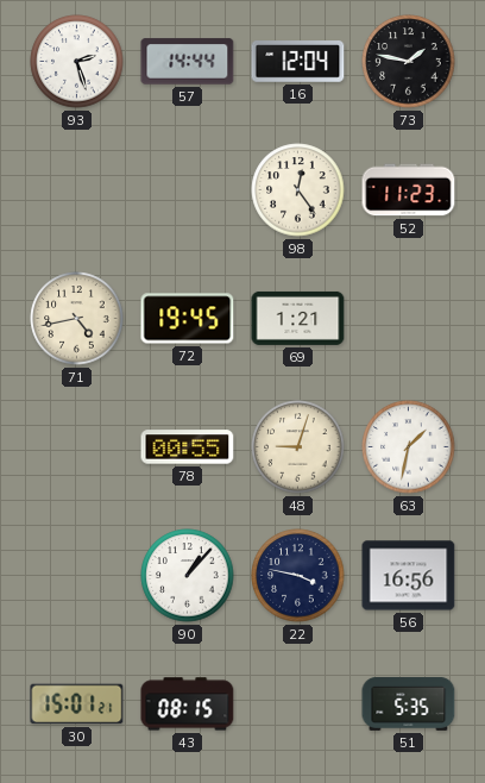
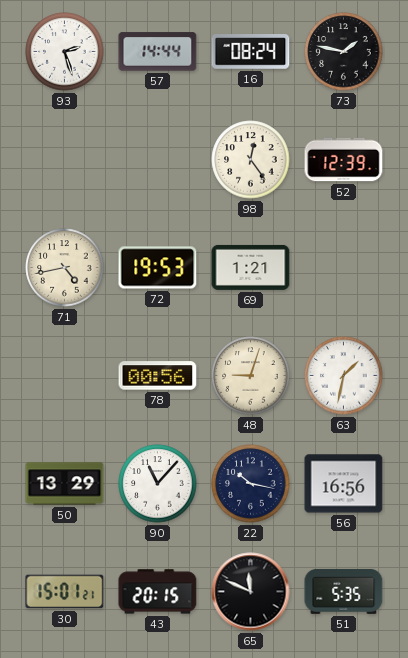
16: 12:04 -> 08:24 (251, 52)
52: 11:23 -> 12:39 (344, 160)
72: 19:45 -> 19:53 (158, 268)
78: 00:55 -> 00:56 (158, 376)
50: none -> 13:29 (65, 484)
90: 1:07 -> 11:07 (158, 484)
22: 3:47 -> 10:17 (251, 484)
43: 08:15 -> 20:15 (158, 592)
65: none -> 11:49 (251, 592)
